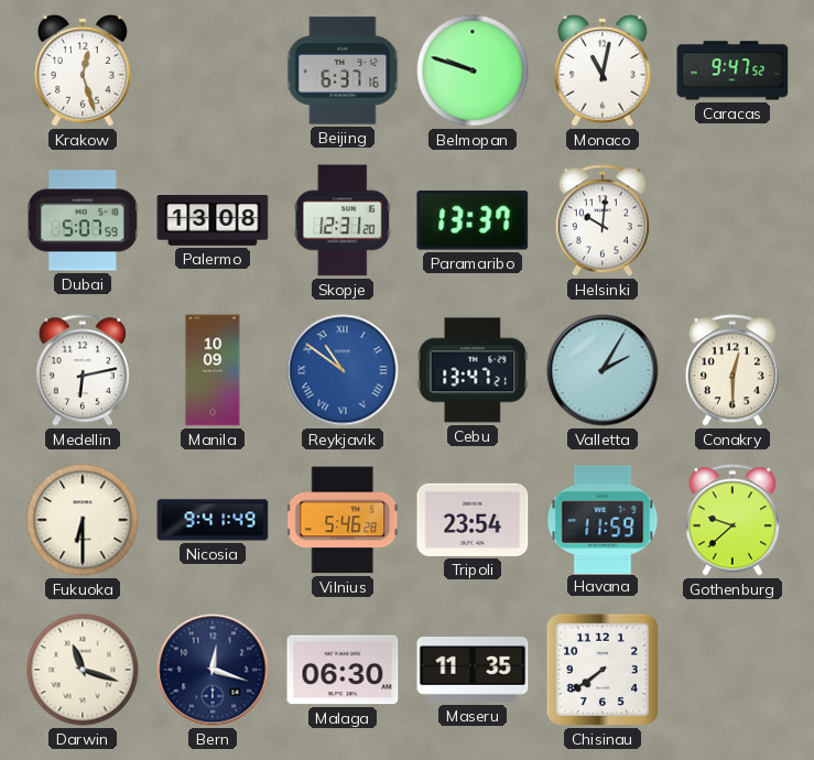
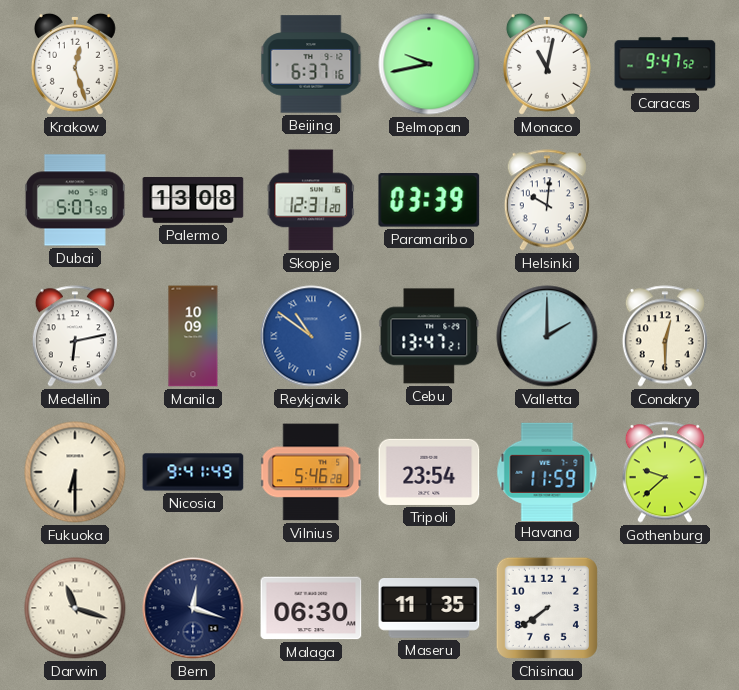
Belmopan: 9:48 -> 9:43 (429, 64)
Paramaribo: 13:37 -> 03:39 (429, 200)
Valletta: 2:05 -> 2:00 (547, 336)
